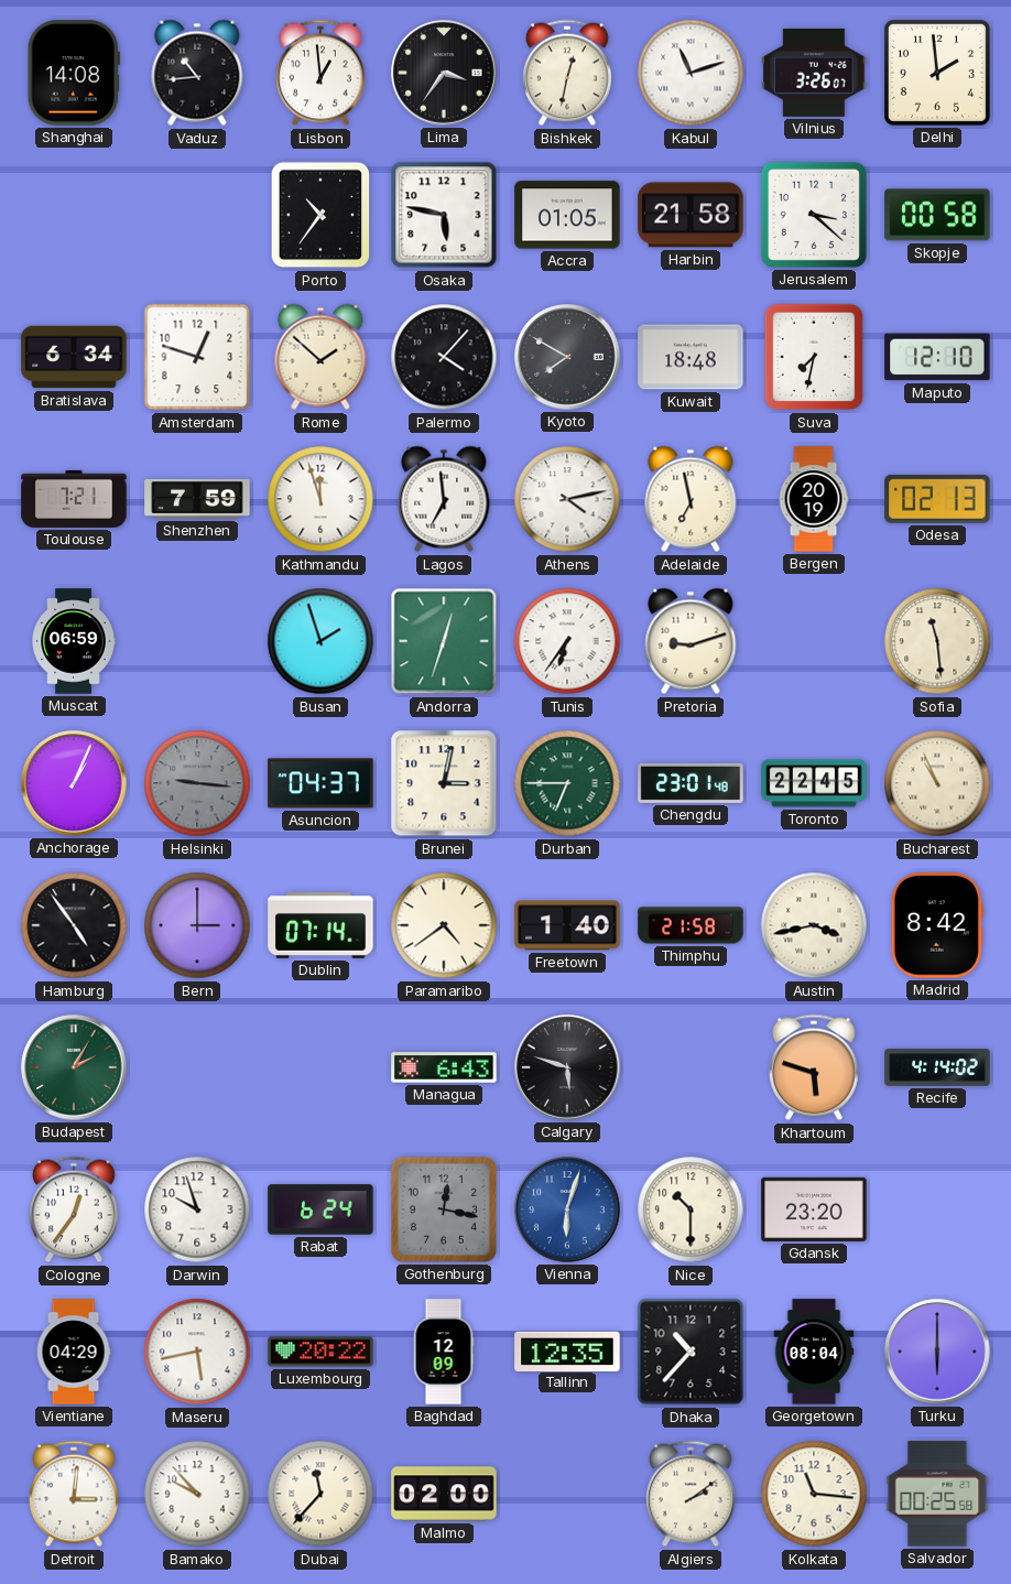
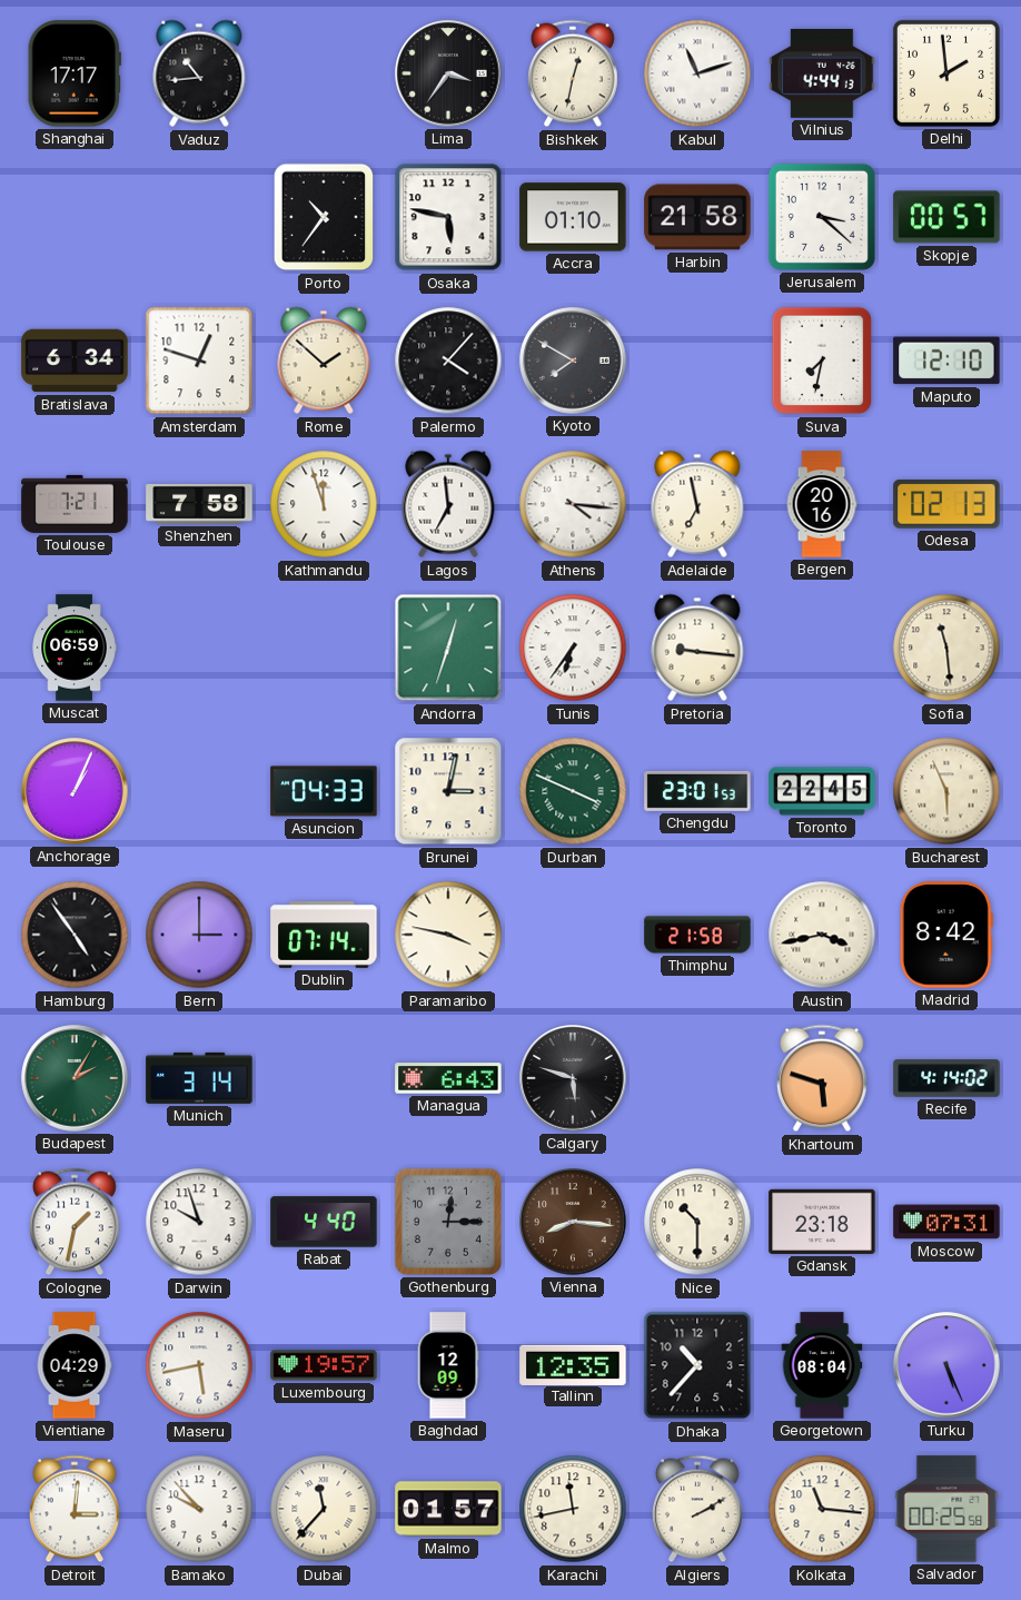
Shanghai: 14:08 -> 17:17 (75, 73)
Lisbon: 12:59 -> none (322, 73)
Vilnius: 3:26 -> 4:44 (822, 73)
Accra: 01:05 -> 01:10 (573, 217)
Skopje: 00:58 -> 00:57 (946, 217)
Kuwait: 18:48 -> none (691, 357)
Shenzhen: 7:59 -> 7:58 (199, 504)
Athens: 4:13 -> 4:16 (573, 504)
Bergen: 20:19 -> 20:16 (822, 504)
Busan: 1:57 -> none (320, 641)
Pretoria: 9:12 -> 9:16 (697, 648)
Helsinki: 9:16 -> none (197, 783)
Asuncion: 04:37 -> 04:33 (324, 791)
Durban: 6:45 -> 3:49 (573, 791)
Chengdu: 23:01:48 -> 23:01:53 (697, 791)
Bucharest: 10:56 -> 5:56 (946, 791)
Paramaribo: 4:39 -> 3:47 (448, 935)
Freetown: 1:40 -> none (567, 925)
Munich: none -> 3:14 (199, 1078)
Cologne: 12:36 -> 1:32 (76, 1222)
Rabat: 6:24 -> 4:40 (324, 1222)
Gothenburg: 12:17 -> 12:15 (448, 1222)
Vienna: 6:03 -> 8:16 (573, 1222)
Vienna dial: blue -> brown (573, 1222)
Gdansk: 23:20 -> 23:18 (822, 1222)
Moscow: none -> 07:31 (946, 1222)
Luxembourg: 20:22 -> 19:57 (324, 1365)
Turku: 6:00 -> 5:26 (946, 1365)
Malmo: 02:00 -> 01:57 (448, 1509)
Karachi: none -> 11:43 (573, 1509)
Algiers: 2:09 -> 2:10 (698, 1509)
